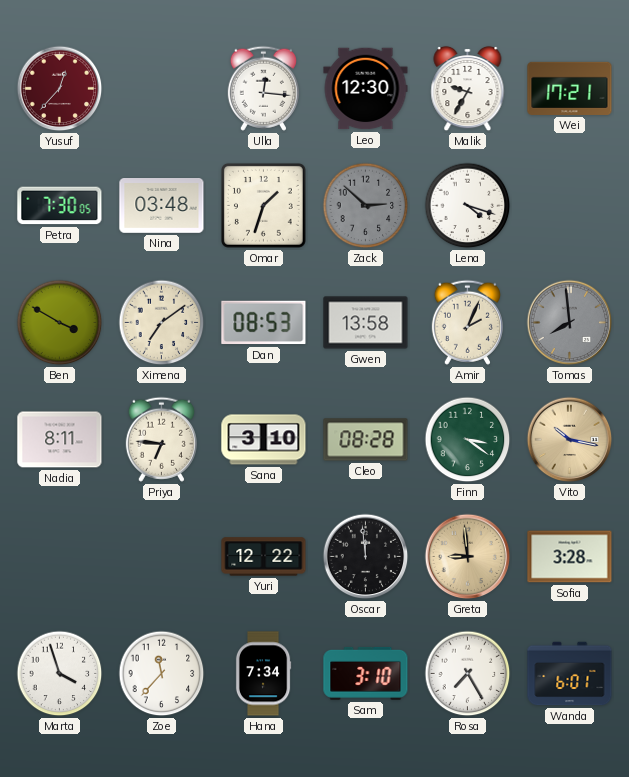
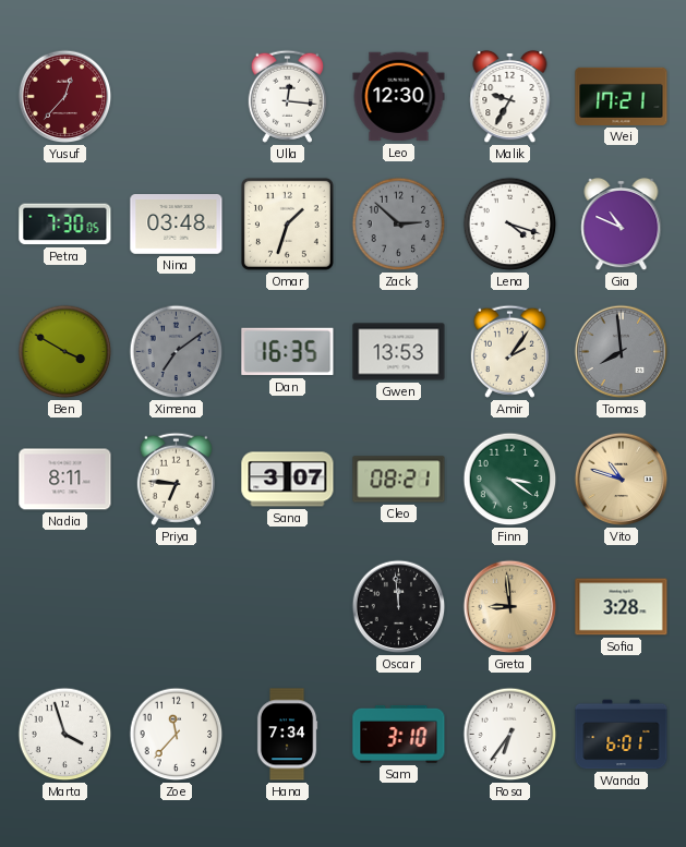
Gia: none -> 10:49 (622, 225)
Ximena dial: cream -> grey (177, 352)
Dan: 08:53 -> 16:35 (288, 352)
Gwen: 13:58 -> 13:53 (399, 352)
Amir: 2:04 -> 2:06 (509, 351)
Sana: 3:10 -> 3:07 (288, 480)
Cleo: 08:28 -> 08:21 (399, 480)
Vito: 10:17 -> 10:48 (622, 480)
Yuri: 12:22 -> none (264, 557)
Rosa: 7:25 -> 6:36 (510, 735)
